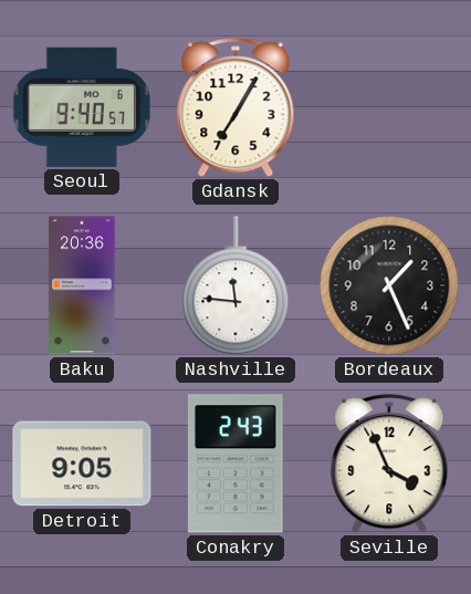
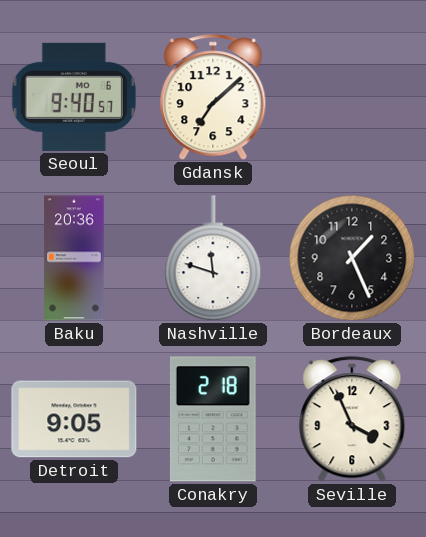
Gdansk: 7:05 -> 7:08 (213, 98)
Nashville: 11:46 -> 11:48 (213, 259)
Conakry: 2:43 -> 2:18 (213, 419)
